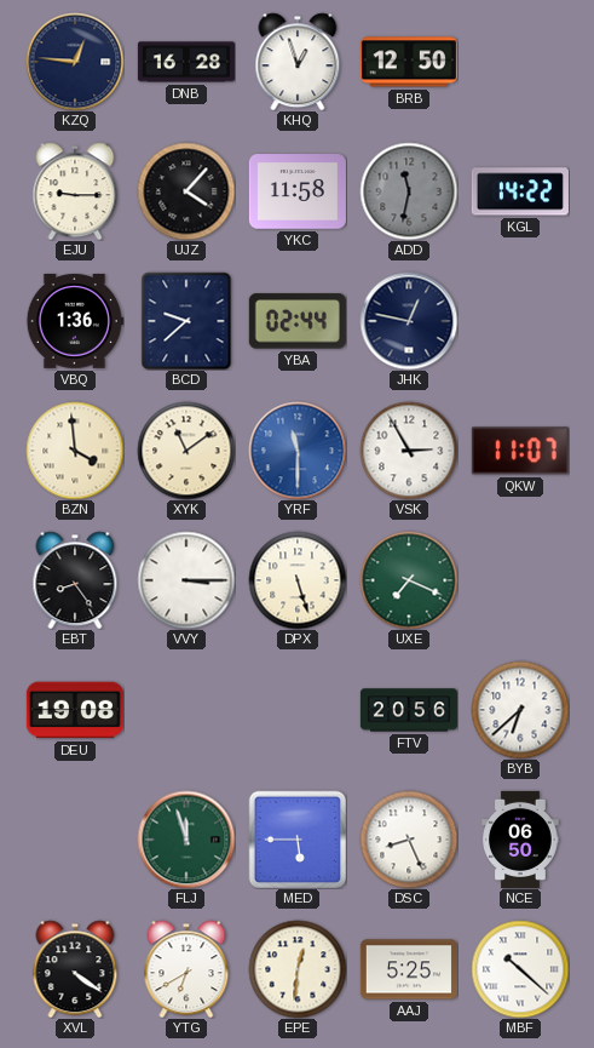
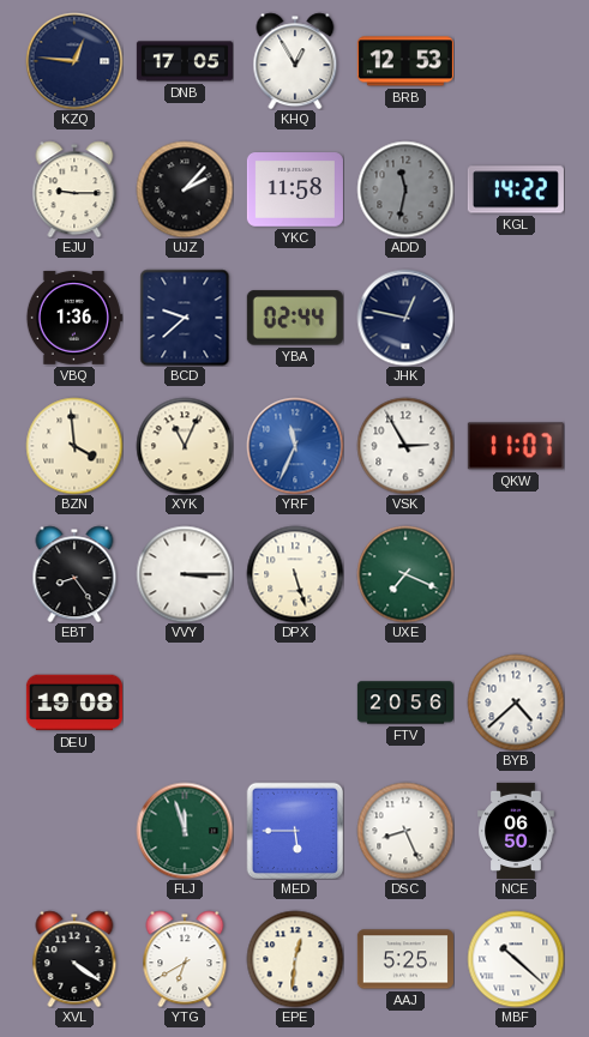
DNB: 16:28 -> 17:05 (185, 61)
KHQ: 12:57 -> 12:55 (295, 61)
BRB: 12:50 -> 12:53 (405, 61)
UJZ: 4:07 -> 2:07 (185, 189)
XYK: 11:09 -> 11:04 (185, 446)
YRF: 11:30 -> 11:34 (295, 446)
BYB: 6:38 -> 4:38 (516, 703)
